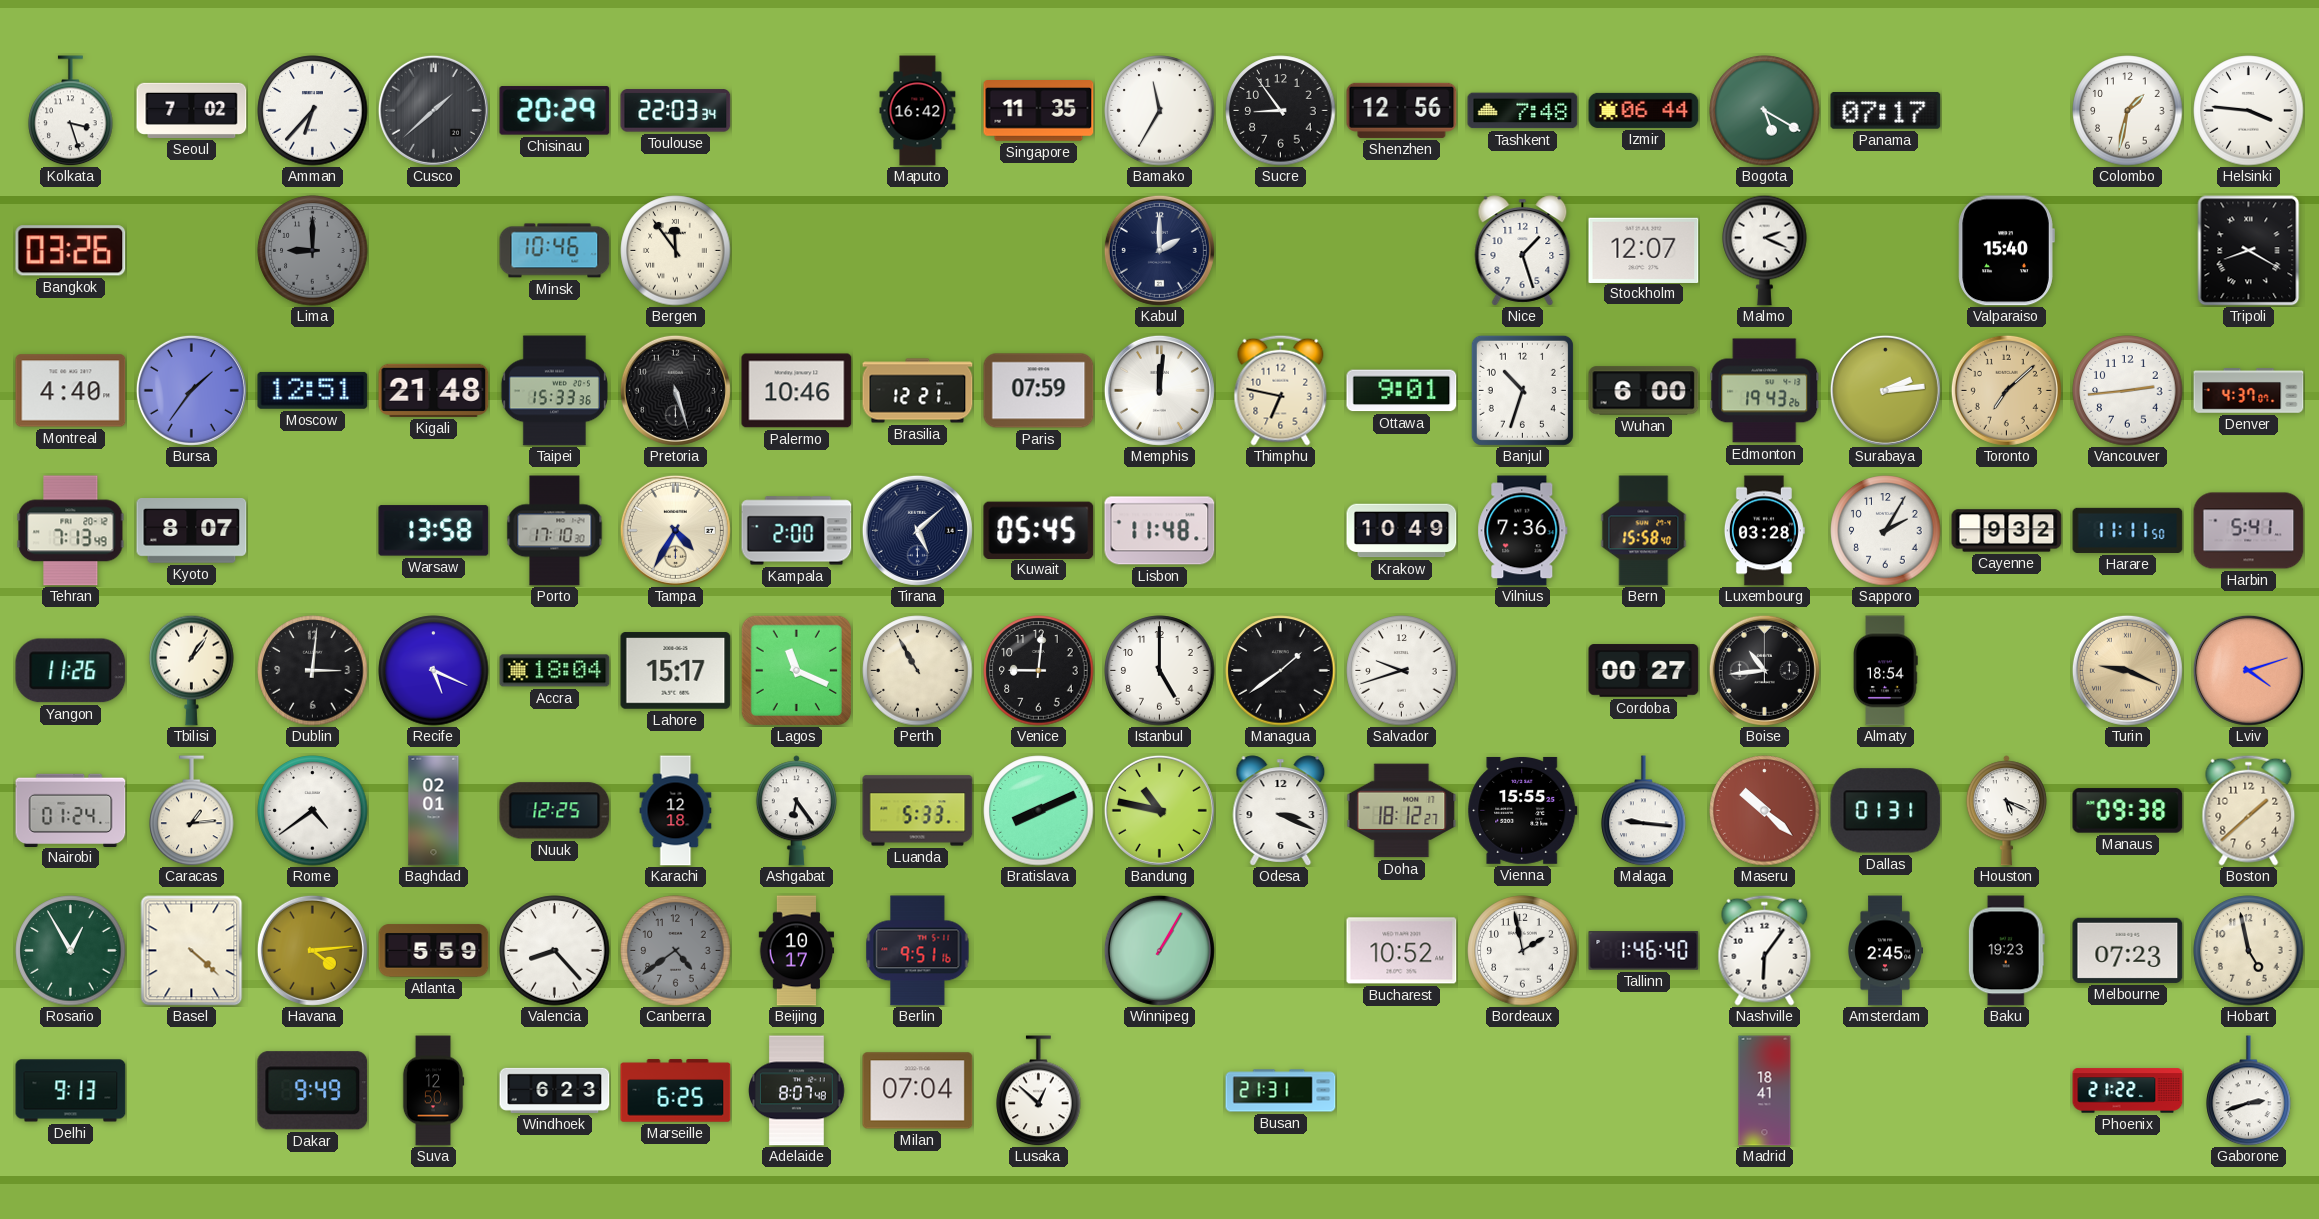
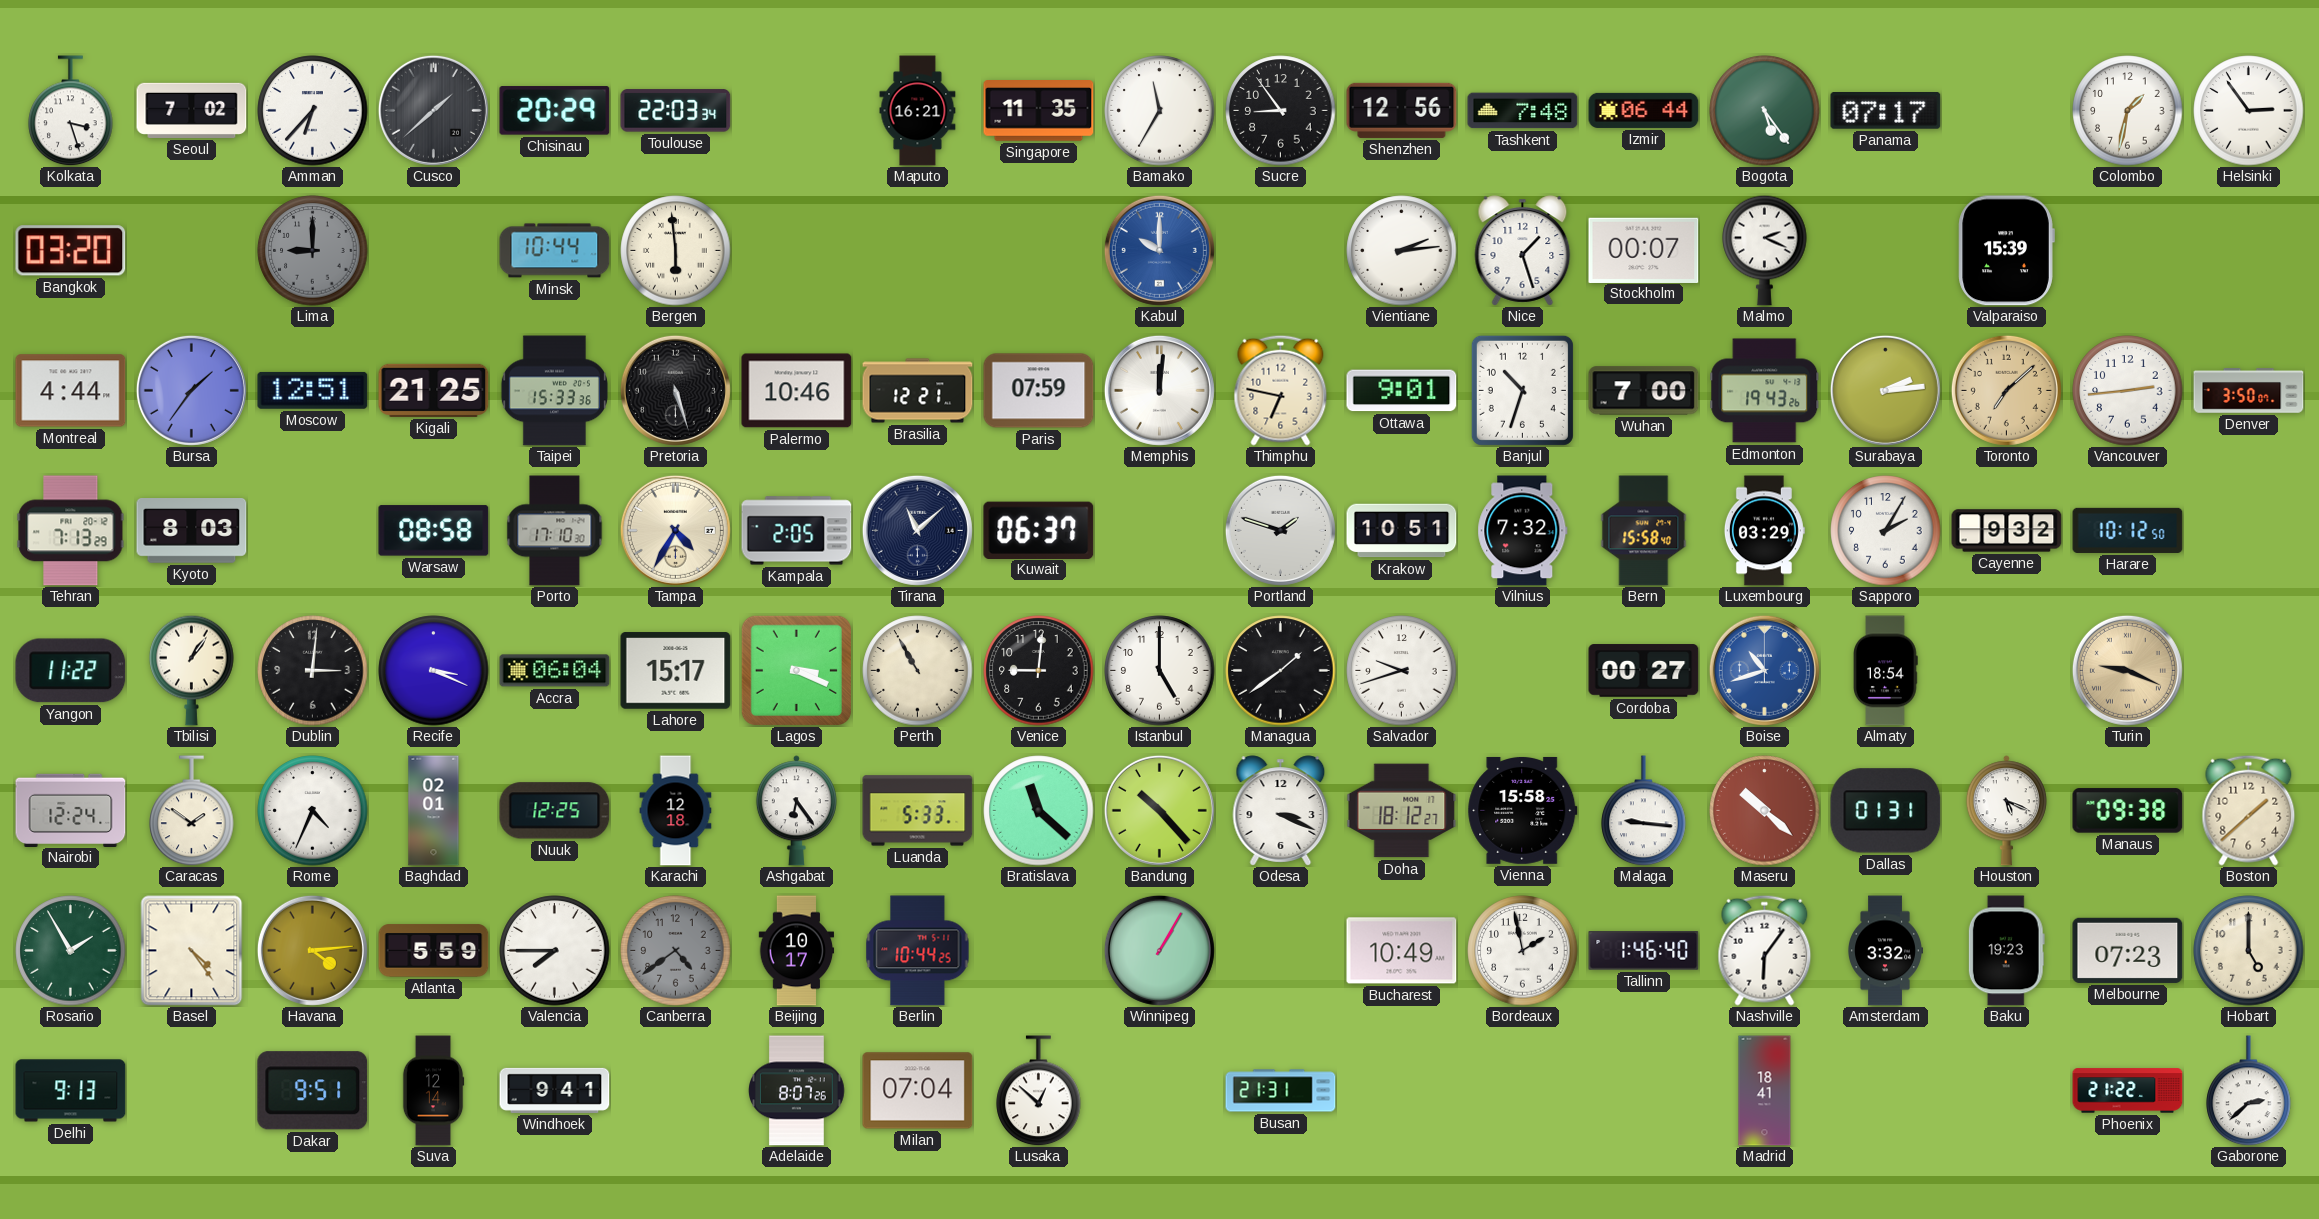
Maputo: 16:42 -> 16:21 (918, 111)
Bogota: 5:20 -> 5:24 (1765, 111)
Helsinki: 3:46 -> 2:54 (2249, 111)
Bangkok: 03:26 -> 03:20 (71, 251)
Minsk: 10:46 -> 10:44 (555, 251)
Bergen: 11:54 -> 5:59 (676, 251)
Kabul: 2:00 -> 10:00 (1159, 250)
Kabul dial: navy -> blue (1159, 250)
Vientiane: none -> 2:14 (1402, 251)
Stockholm: 12:07 -> 00:07 (1644, 250)
Valparaiso: 15:40 -> 15:39 (2006, 251)
Tripoli: 8:20 -> none (2249, 251)
Montreal: 4:40 -> 4:44 (71, 391)
Kigali: 21:48 -> 21:25 (434, 390)
Wuhan: 6:00 -> 7:00 (1644, 391)
Denver: 4:37 -> 3:50 (2249, 391)
Tehran: 7:13:49 -> 7:13:29 (71, 531)
Kyoto: 8:07 -> 8:03 (192, 531)
Warsaw: 13:58 -> 08:58 (434, 531)
Kampala: 2:00 -> 2:05 (797, 531)
Tirana: 5:08 -> 11:08 (917, 530)
Kuwait: 05:45 -> 06:37 (1039, 530)
Lisbon: 11:48 -> none (1160, 531)
Portland: none -> 1:48 (1280, 530)
Krakow: 10:49 -> 10:51 (1402, 531)
Vilnius: 7:36 -> 7:32 (1523, 531)
Luxembourg: 03:28 -> 03:29 (1764, 531)
Harare: 11:11 -> 10:12 (2128, 530)
Harbin: 5:41 -> none (2249, 531)
Yangon: 11:26 -> 11:22 (71, 671)
Recife: 5:19 -> 3:19 (434, 671)
Accra: 18:04 -> 06:04 (555, 671)
Lagos: 11:19 -> 3:19 (796, 670)
Boise: 10:44 -> 10:42 (1764, 670)
Boise dial: black -> blue (1764, 670)
Lviv: 4:12 -> none (2248, 670)
Nairobi: 01:24 -> 12:24 (71, 810)
Caracas: 1:14 -> 1:51 (192, 811)
Rome: 4:39 -> 4:34 (313, 811)
Bratislava: 8:11 -> 11:22 (1039, 811)
Bandung: 10:47 -> 10:23 (1159, 810)
Vienna: 15:55 -> 15:58 (1523, 810)
Rosario: 12:55 -> 1:55 (71, 951)
Basel: 4:22 -> 4:24 (192, 951)
Valencia: 8:23 -> 7:45 (555, 951)
Berlin: 9:51 -> 10:44 (918, 951)
Bucharest: 10:52 -> 10:49 (1402, 951)
Amsterdam: 2:45 -> 3:32 (1886, 951)
Hobart: 4:58 -> 5:00 (2249, 951)
Dakar: 9:49 -> 9:51 (313, 1091)
Suva: 12:50 -> 12:14 (433, 1091)
Windhoek: 6:23 -> 9:41 (555, 1090)
Marseille: 6:25 -> none (676, 1091)
Adelaide: 8:07:48 -> 8:07:26 (797, 1091)
Gaborone: 2:42 -> 2:38 (2249, 1091)
